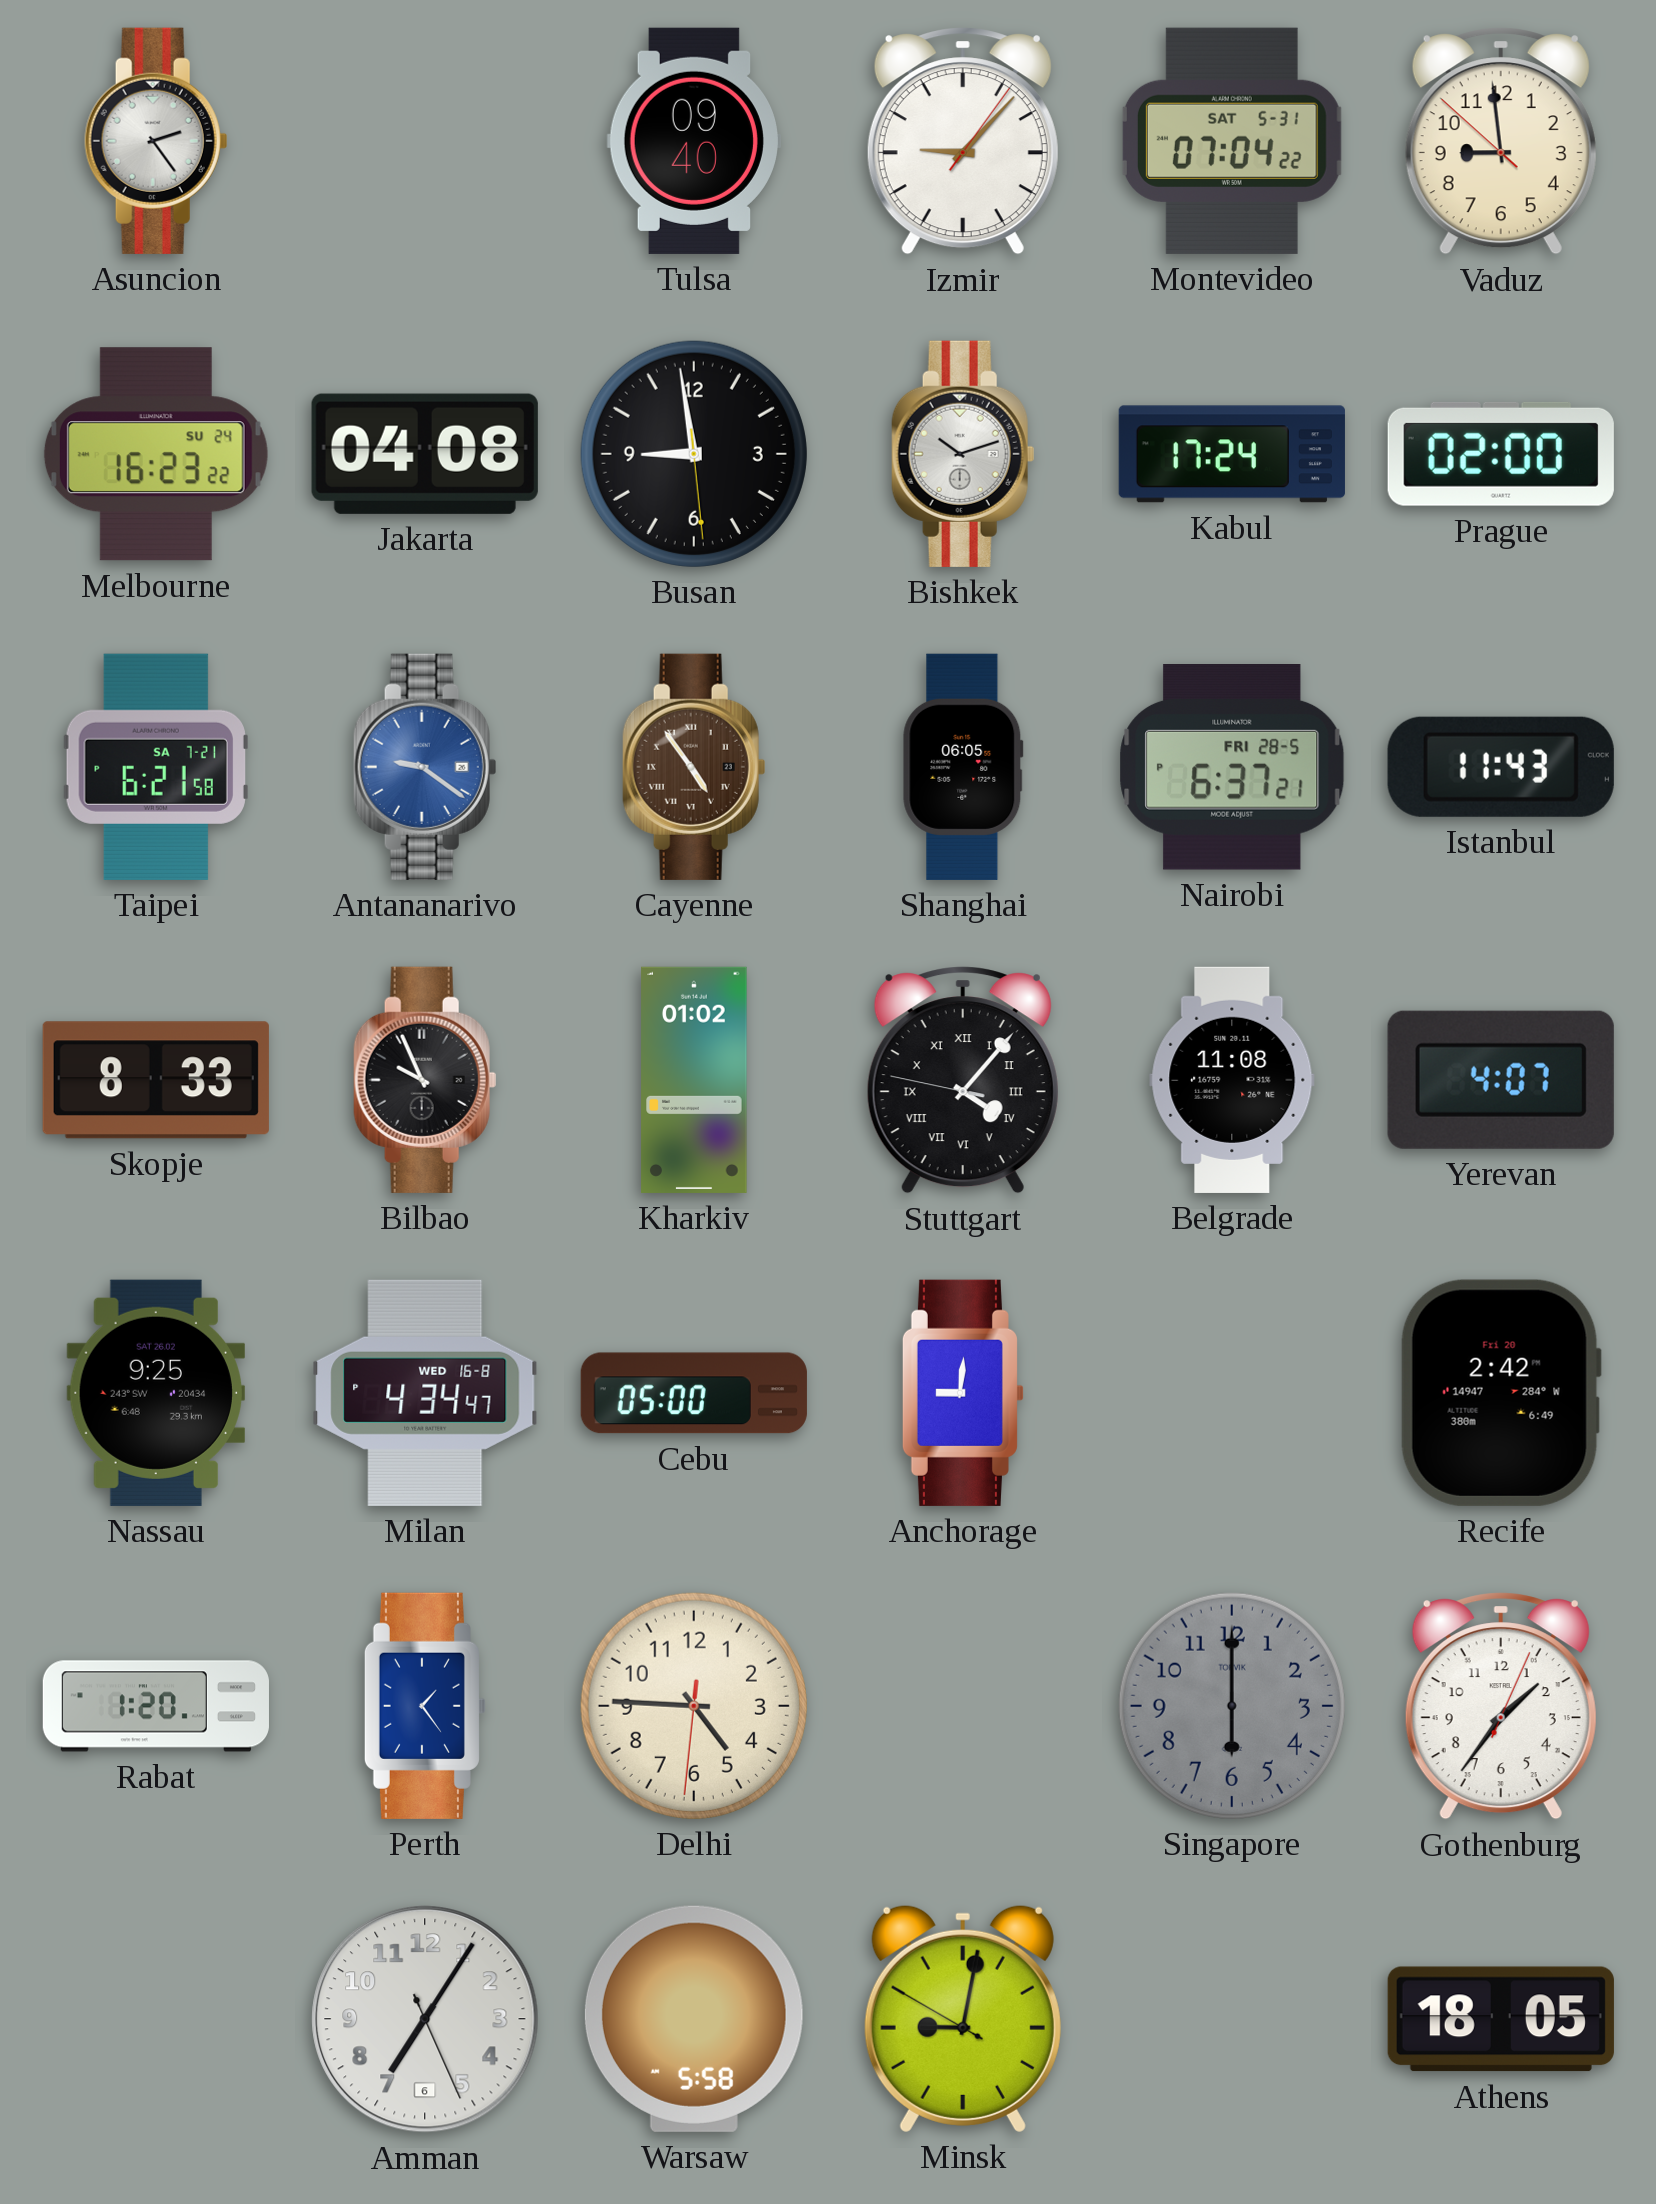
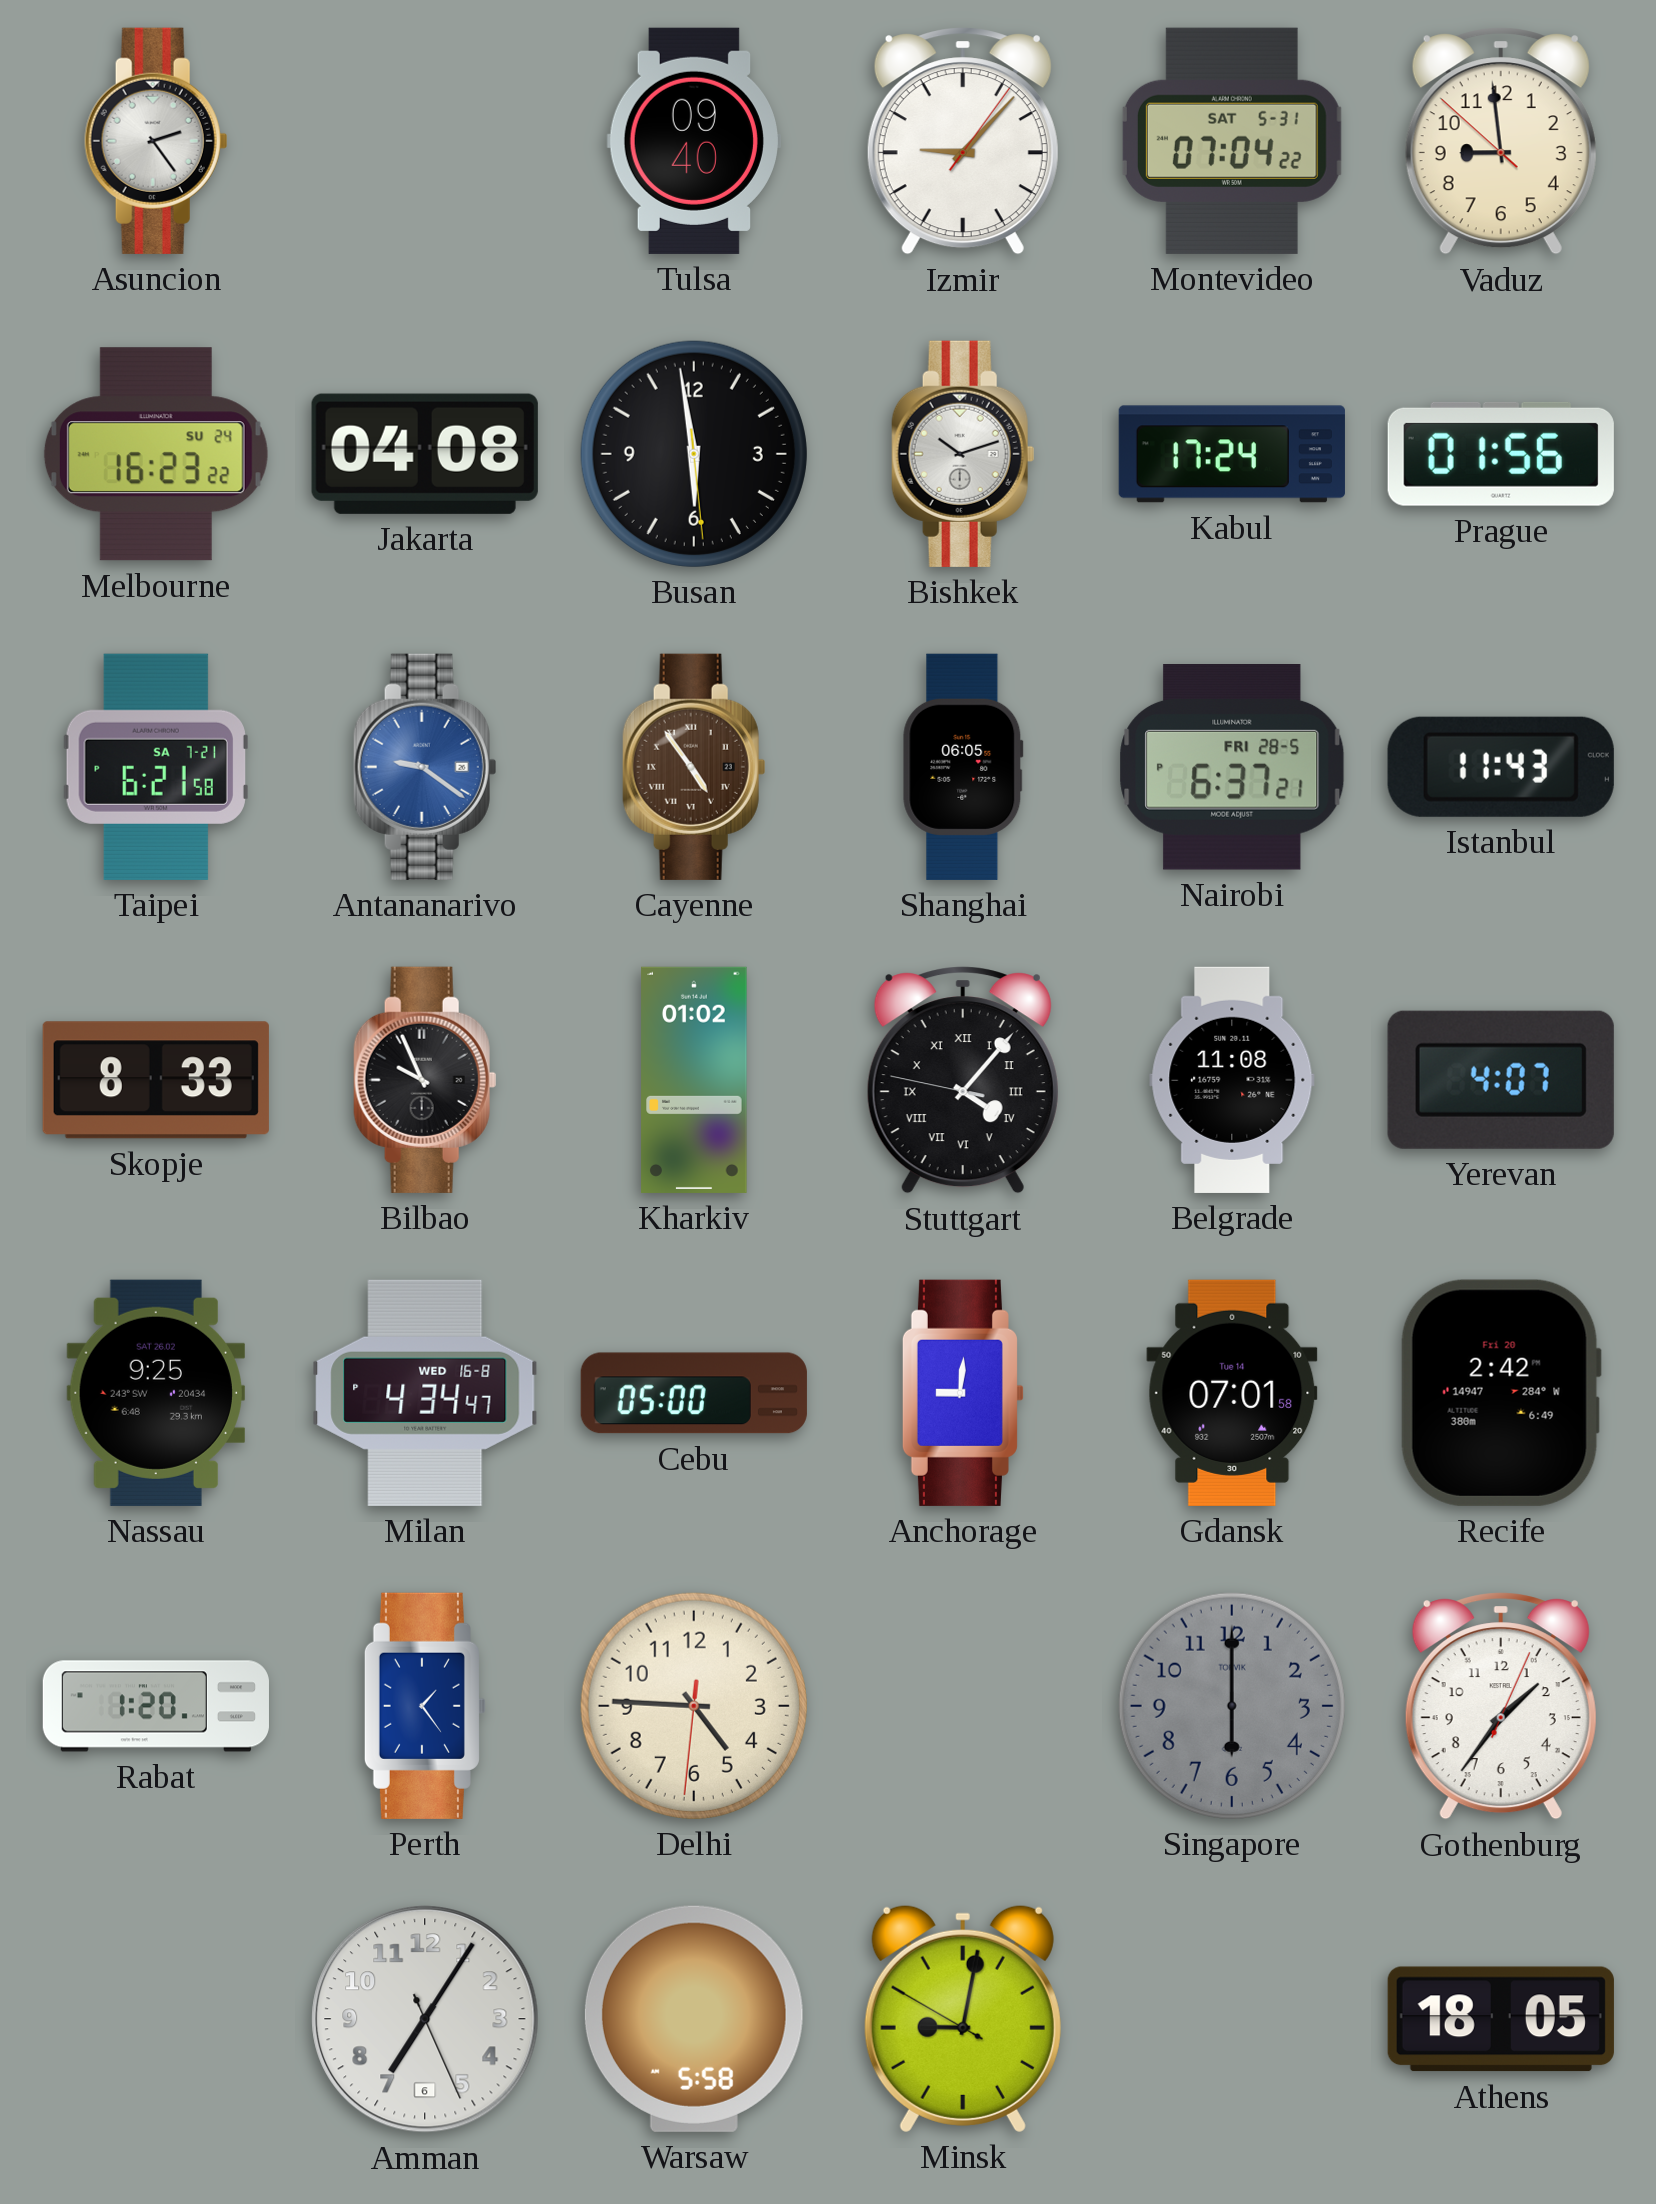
Busan: 8:58 -> 5:58 (694, 454)
Prague: 02:00 -> 01:56 (1501, 454)
Gdansk: none -> 07:01 (1232, 1393)
